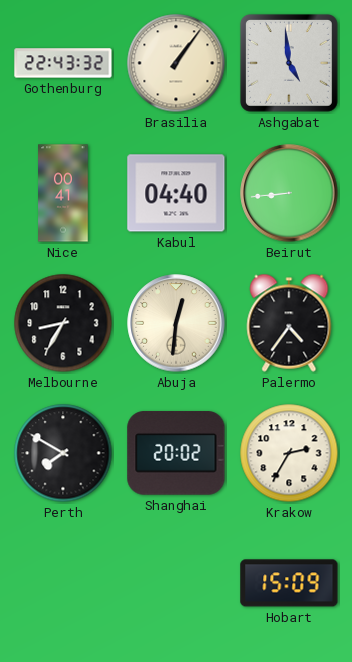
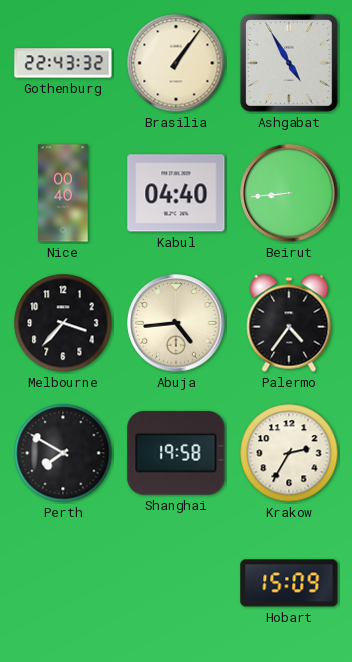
Ashgabat: 4:59 -> 4:55 (289, 63)
Nice: 00:41 -> 00:40 (63, 193)
Melbourne: 8:35 -> 3:37 (63, 323)
Abuja: 12:31 -> 4:44 (176, 323)
Shanghai: 20:02 -> 19:58 (176, 453)
